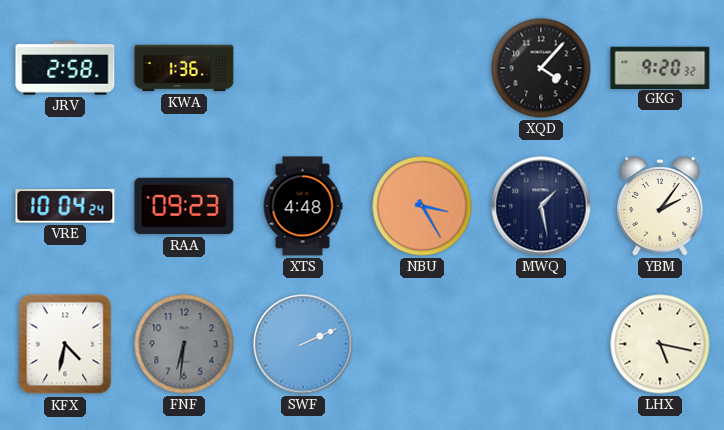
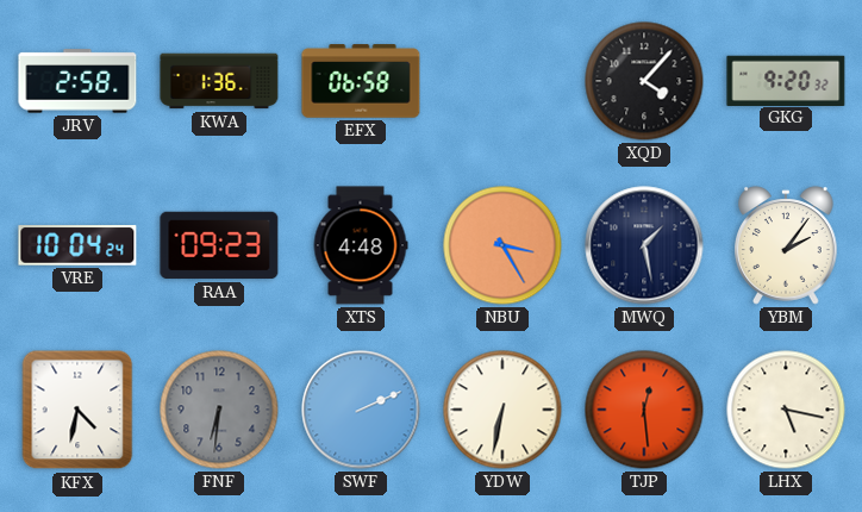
EFX: none -> 06:58 (361, 81)
YDW: none -> 6:32 (502, 410)
TJP: none -> 12:29 (644, 410)
